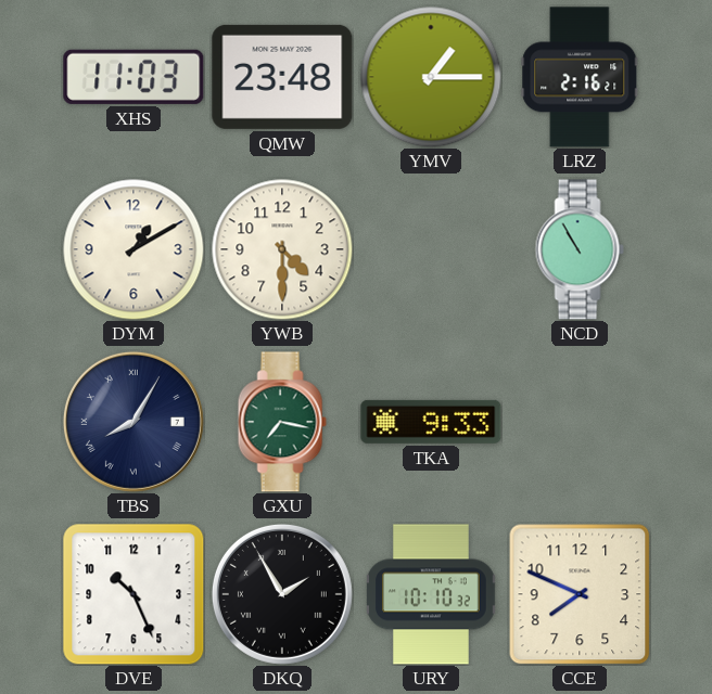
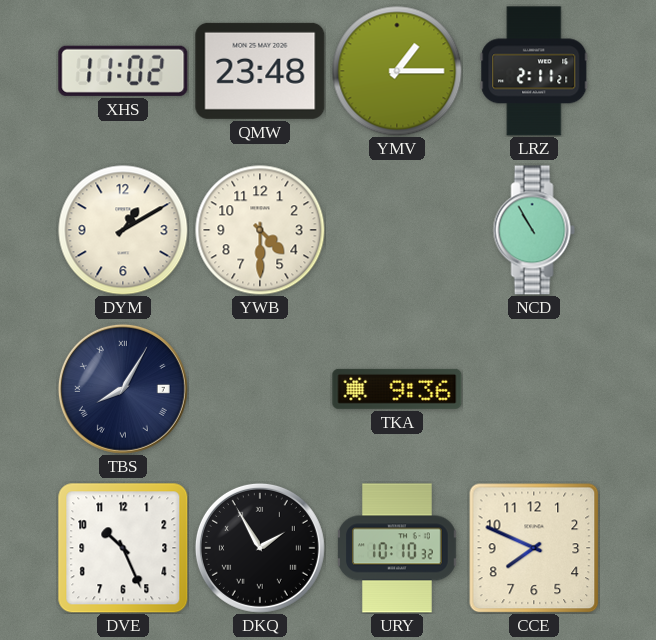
XHS: 11:03 -> 11:02 (123, 71)
LRZ: 2:16 -> 2:11 (534, 71)
GXU: 7:17 -> none (282, 422)
TKA: 9:33 -> 9:36 (397, 389)
